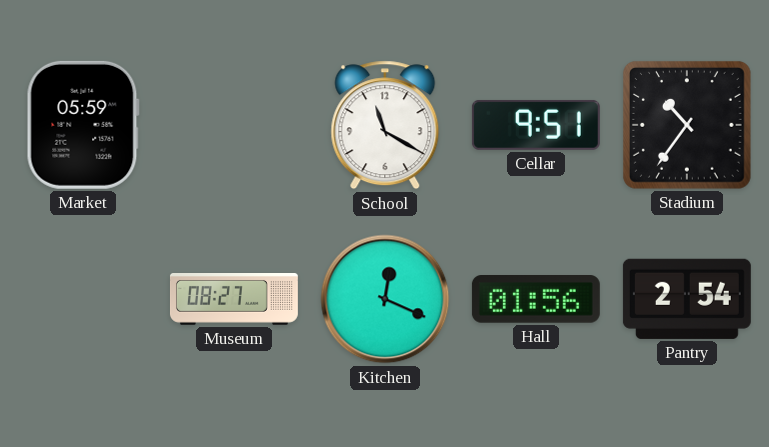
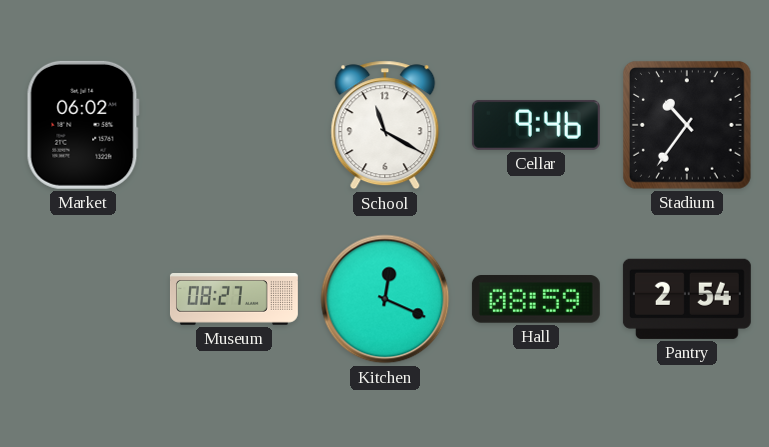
Market: 05:59 -> 06:02 (83, 125)
Cellar: 9:51 -> 9:46 (536, 125)
Hall: 01:56 -> 08:59 (536, 300)
